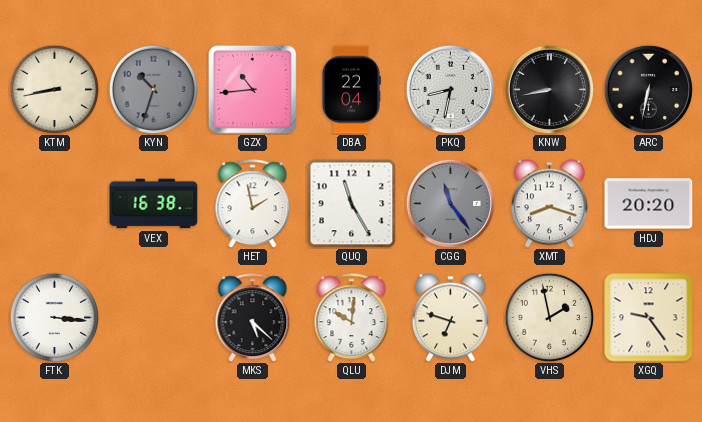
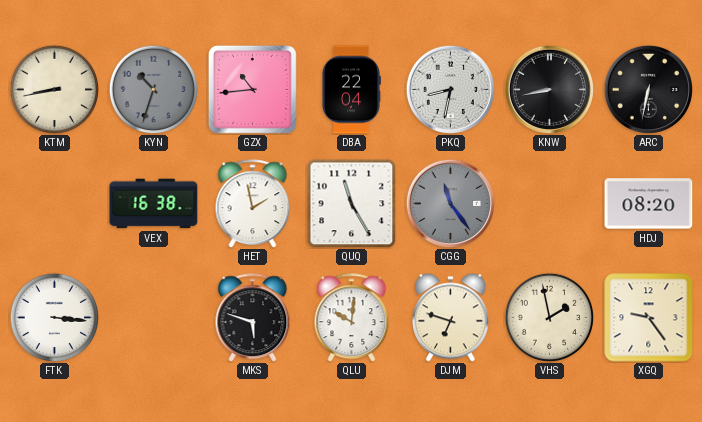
XMT: 8:18 -> none (549, 204)
HDJ: 20:20 -> 08:20 (649, 204)
MKS: 5:22 -> 5:48 (253, 318)
